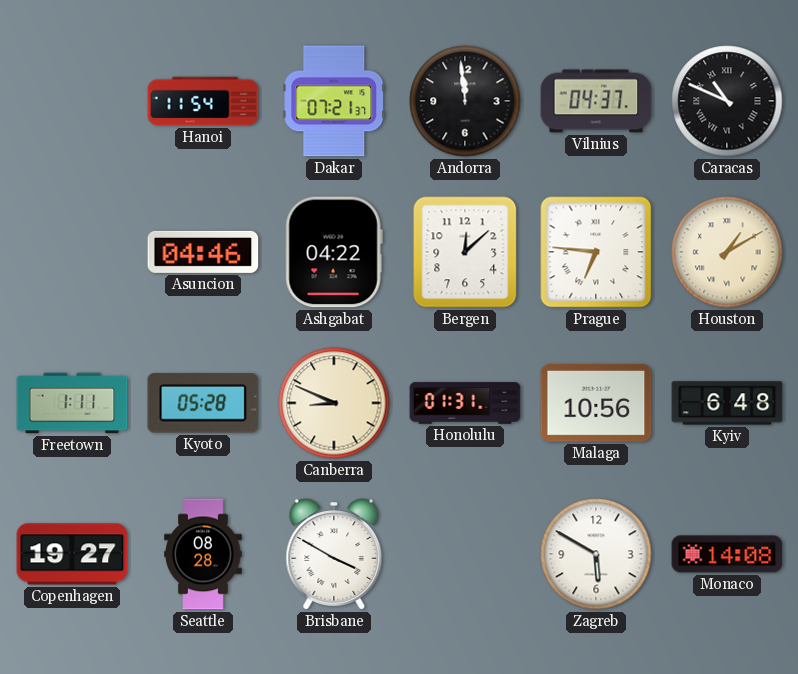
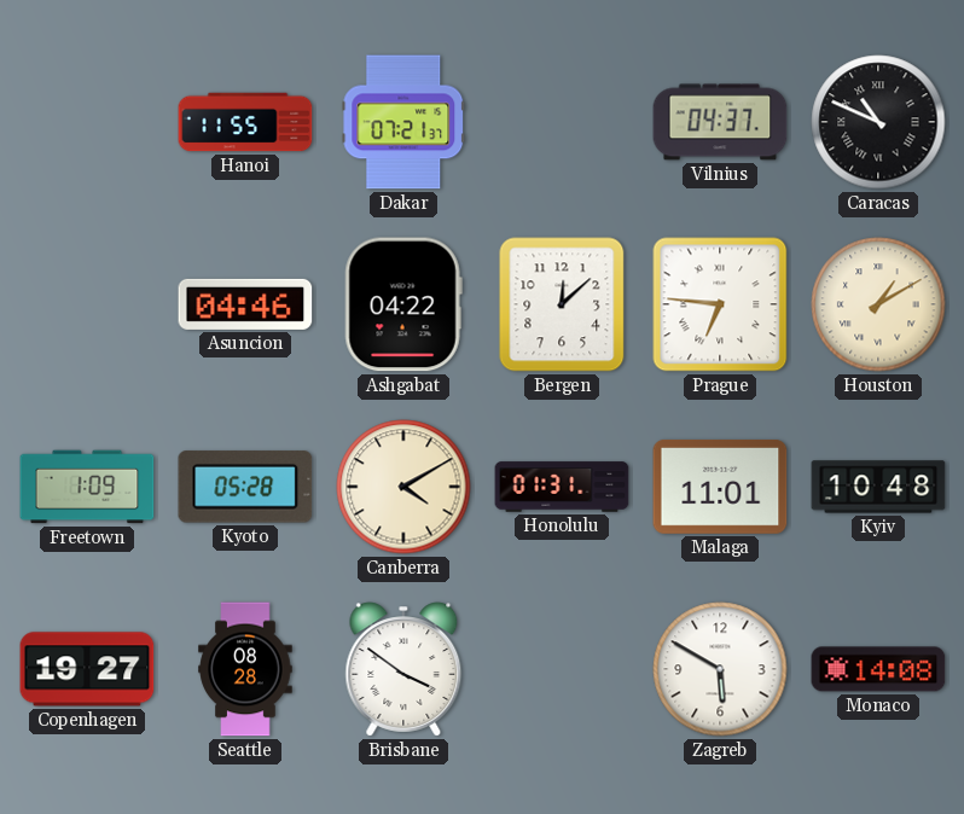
Hanoi: 11:54 -> 11:55 (245, 122)
Andorra: 11:59 -> none (465, 101)
Freetown: 1:11 -> 1:09 (87, 487)
Canberra: 8:49 -> 4:10 (403, 487)
Malaga: 10:56 -> 11:01 (720, 487)
Kyiv: 6:48 -> 10:48 (878, 487)
Brisbane: 3:50 -> 3:51 (403, 669)
